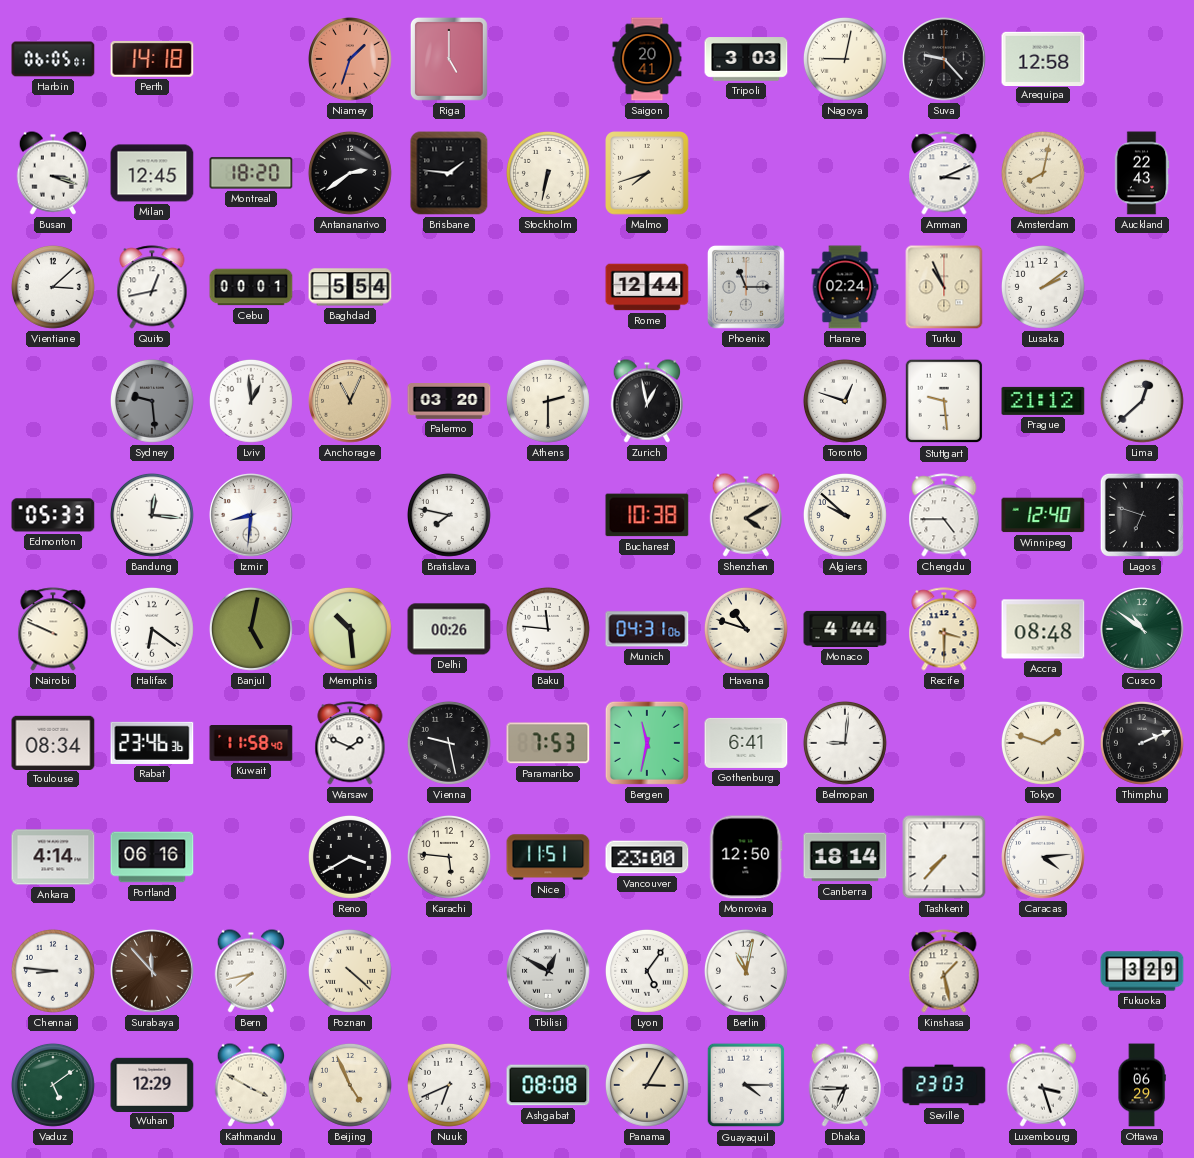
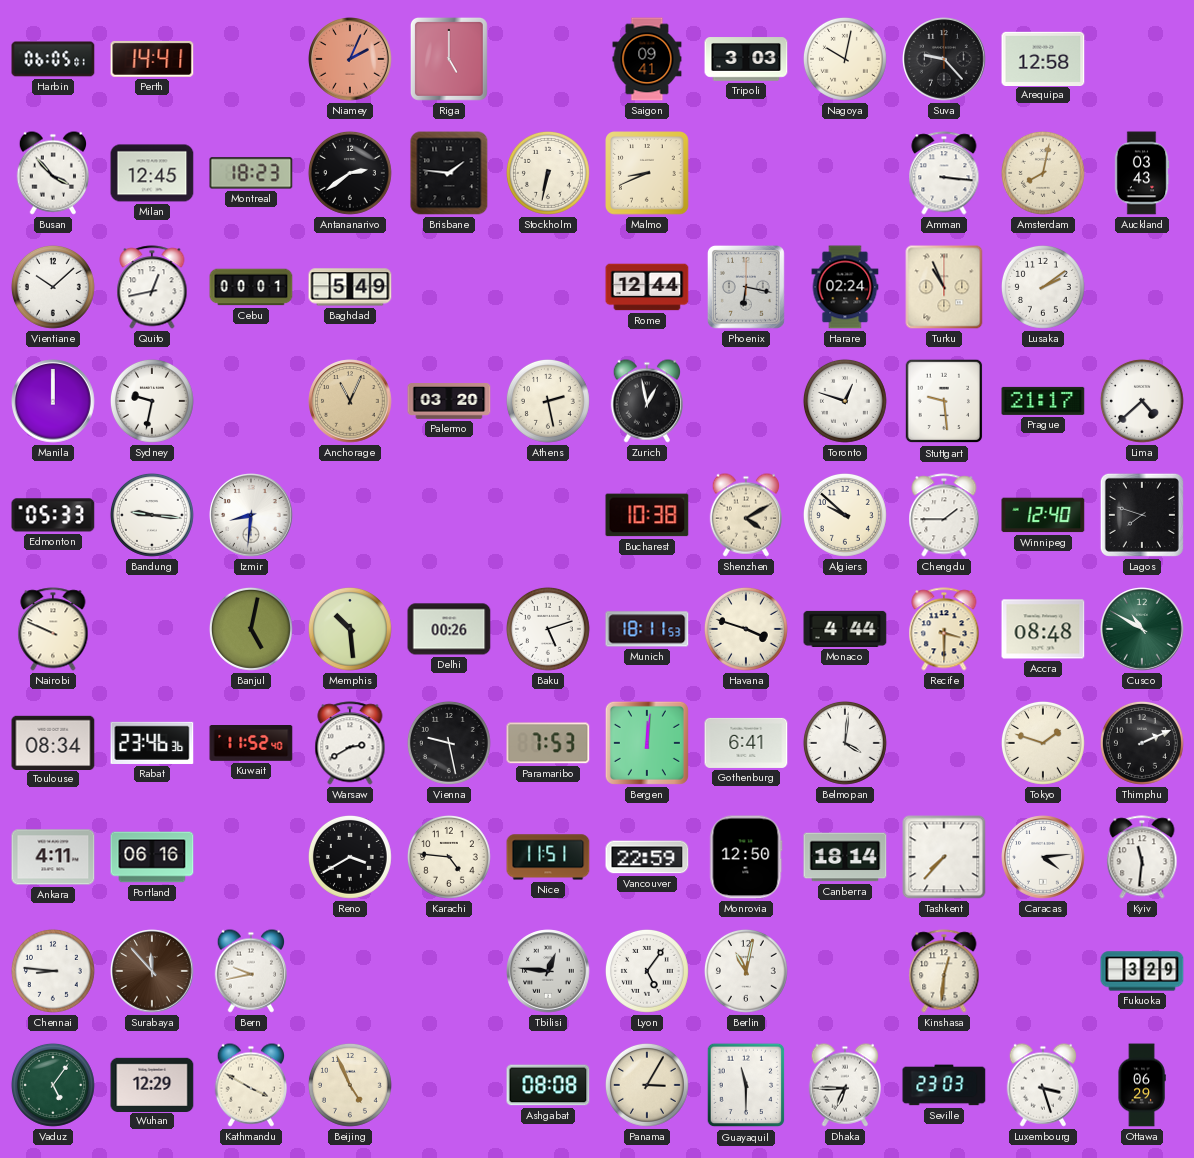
Perth: 14:18 -> 14:41 (152, 59)
Niamey: 1:33 -> 2:04 (350, 59)
Saigon: 20:41 -> 09:41 (647, 59)
Nagoya: 9:02 -> 10:02 (845, 59)
Busan: 3:18 -> 3:53 (52, 173)
Montreal: 18:20 -> 18:23 (251, 173)
Malmo: 7:42 -> 8:41 (648, 174)
Amman: 3:11 -> 3:16 (944, 173)
Auckland: 22:43 -> 03:43 (1142, 173)
Vientiane: 3:08 -> 10:08 (53, 287)
Baghdad: 5:54 -> 5:49 (350, 287)
Phoenix: 11:15 -> 6:17 (746, 287)
Manila: none -> 12:00 (53, 401)
Sydney: 9:29 -> 9:32 (152, 401)
Sydney dial: grey -> white (152, 401)
Lviv: 12:59 -> none (251, 401)
Athens: 2:30 -> 2:28 (548, 401)
Prague: 21:12 -> 21:17 (1043, 401)
Lima: 12:38 -> 4:38 (1142, 401)
Bandung: 12:16 -> 9:16 (152, 515)
Bratislava: 7:47 -> none (449, 515)
Chengdu: 4:45 -> 1:45 (944, 515)
Lagos: 6:48 -> 7:48 (1142, 515)
Halifax: 6:21 -> none (152, 629)
Baku: 11:46 -> 5:12 (548, 629)
Munich: 04:31 -> 18:11 (647, 629)
Havana: 10:48 -> 3:48 (746, 629)
Cusco: 10:51 -> 10:50 (1142, 629)
Kuwait: 11:58 -> 11:52 (251, 744)
Warsaw: 1:49 -> 2:40 (350, 743)
Bergen: 11:32 -> 12:01 (647, 743)
Belmopan: 9:01 -> 4:01 (845, 743)
Ankara: 4:14 -> 4:11 (53, 857)
Karachi: 5:46 -> 4:46 (449, 857)
Vancouver: 23:00 -> 22:59 (647, 857)
Kyiv: none -> 11:31 (1142, 857)
Bern: 7:43 -> 9:43 (250, 971)
Poznan: 4:22 -> none (350, 971)
Tbilisi: 12:50 -> 12:46 (548, 971)
Kinshasa: 1:28 -> 12:31 (944, 971)
Vaduz: 5:09 -> 5:06 (53, 1085)
Nuuk: 6:41 -> none (449, 1085)
Guayaquil: 4:15 -> 11:30 (746, 1085)
